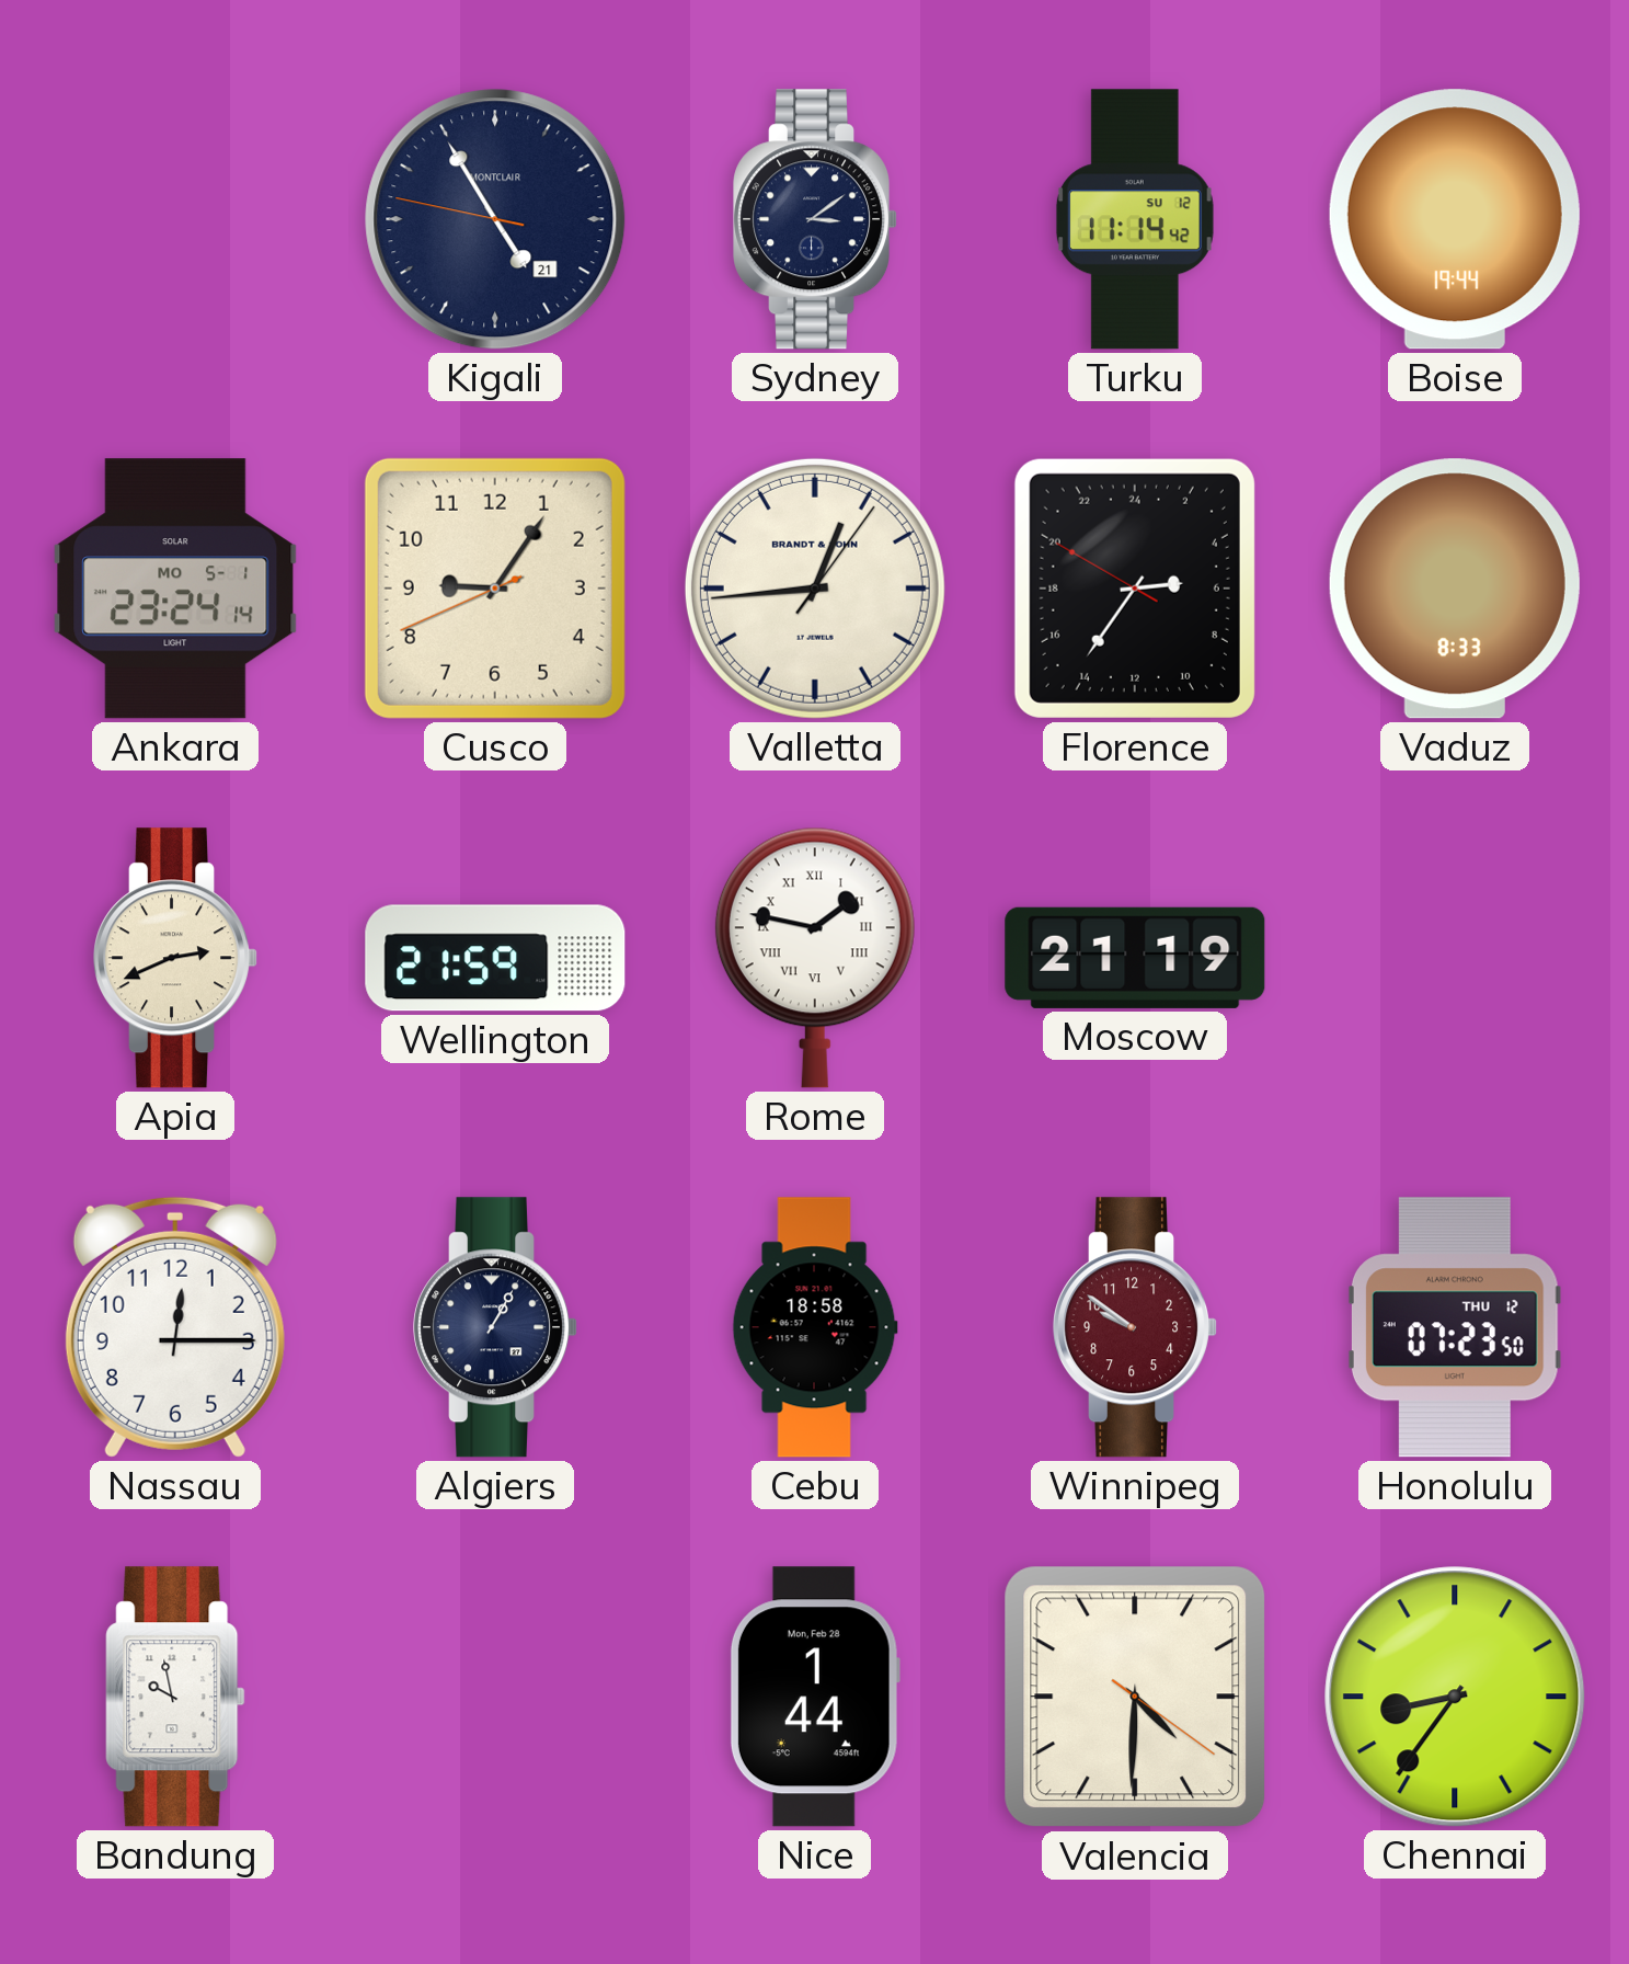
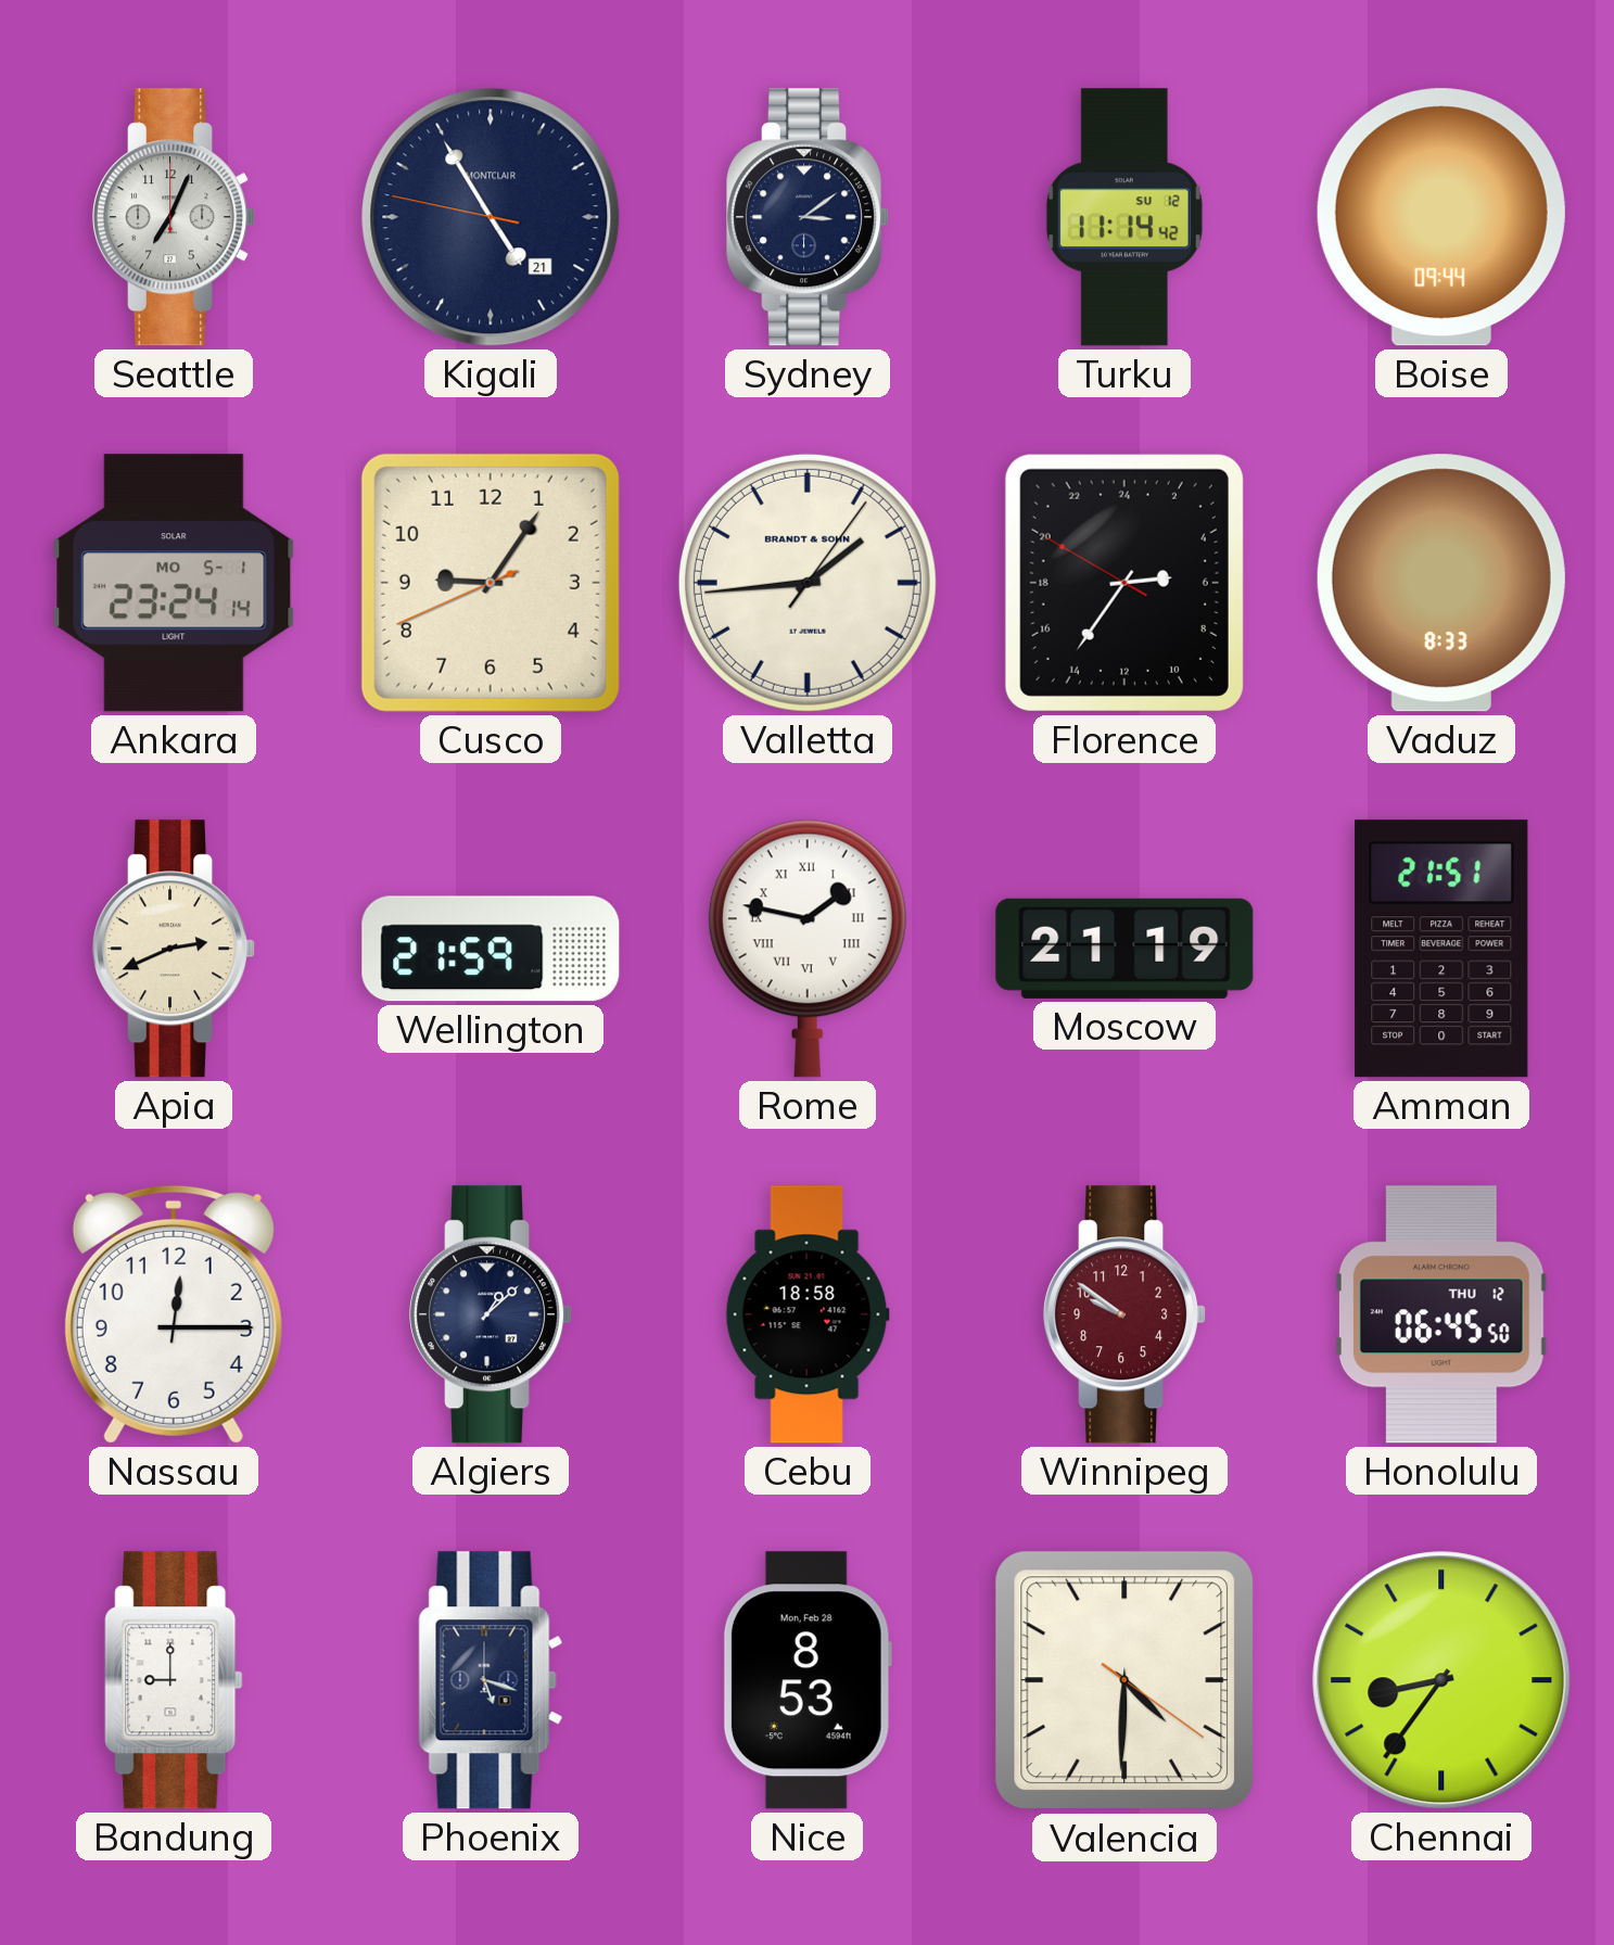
Seattle: none -> 7:04 (175, 217)
Boise: 19:44 -> 09:44 (1441, 217)
Valletta: 12:44 -> 1:44 (808, 583)
Amman: none -> 21:51 (1441, 949)
Algiers: 1:05 -> 1:08 (492, 1314)
Honolulu: 07:23 -> 06:45 (1441, 1314)
Bandung: 9:58 -> 9:00 (174, 1680)
Phoenix: none -> 5:18 (491, 1680)
Nice: 1:44 -> 8:53 (808, 1680)
